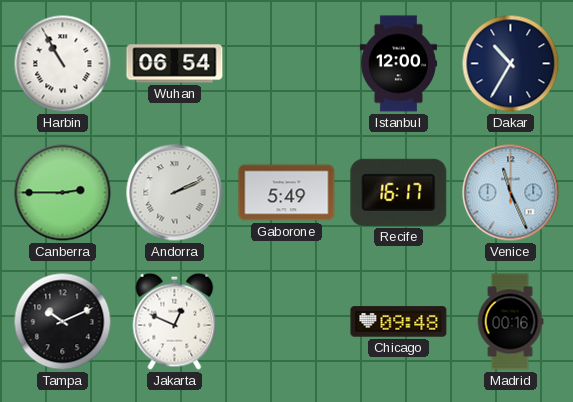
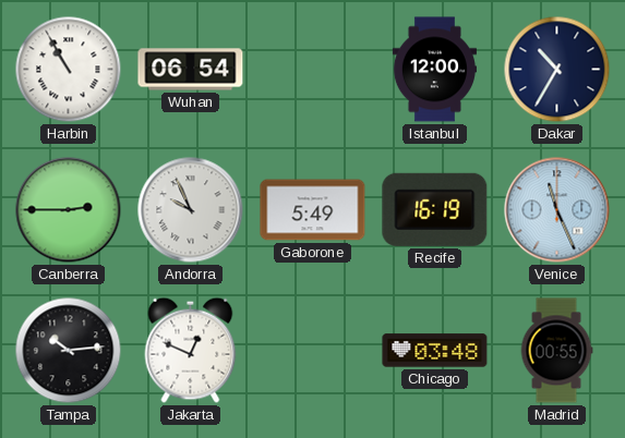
Andorra: 2:11 -> 9:56 (191, 210)
Recife: 16:17 -> 16:19 (435, 209)
Tampa: 10:11 -> 10:14 (69, 351)
Chicago: 09:48 -> 03:48 (435, 351)
Madrid: 00:16 -> 00:55 (556, 351)
